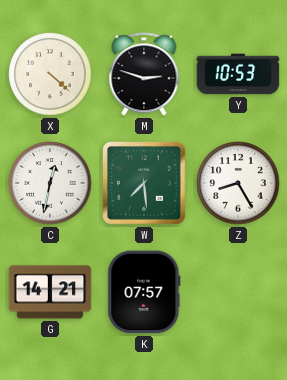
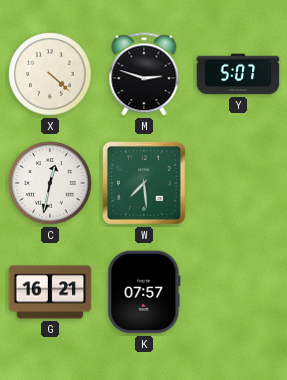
Y: 10:53 -> 5:07 (238, 74)
Z: 8:25 -> none (238, 183)
G: 14:21 -> 16:21 (50, 292)
